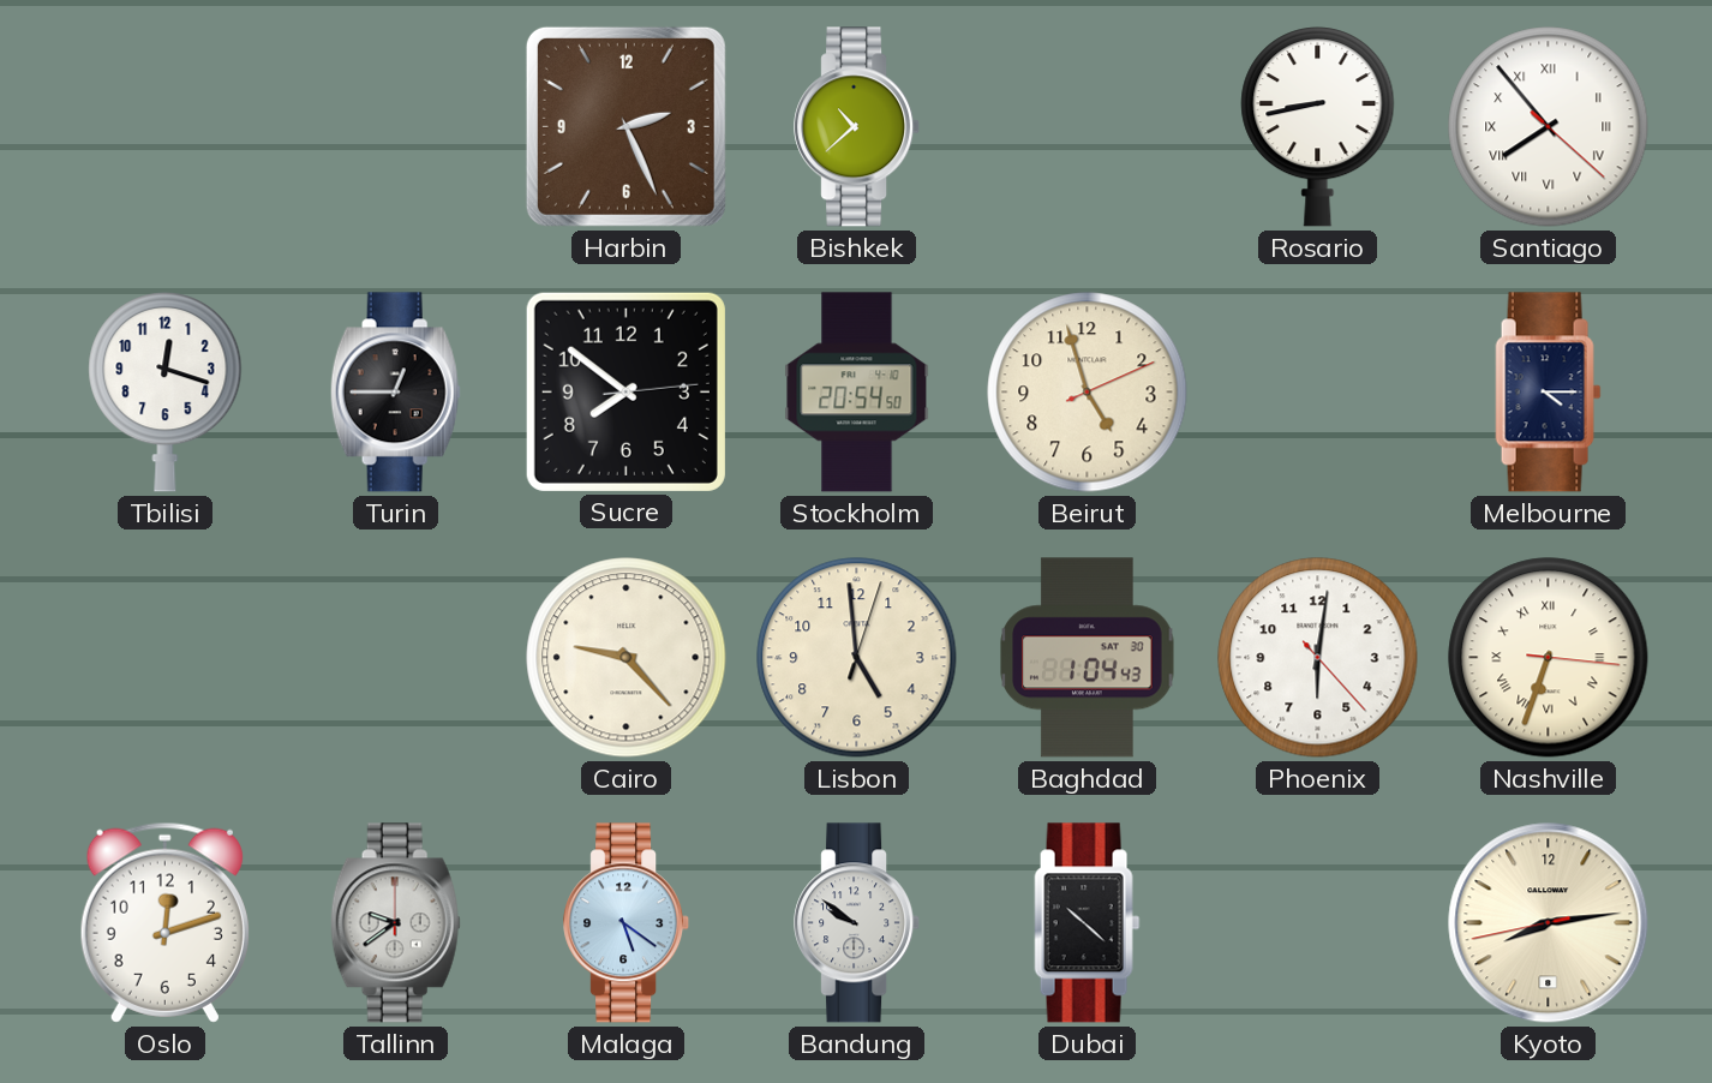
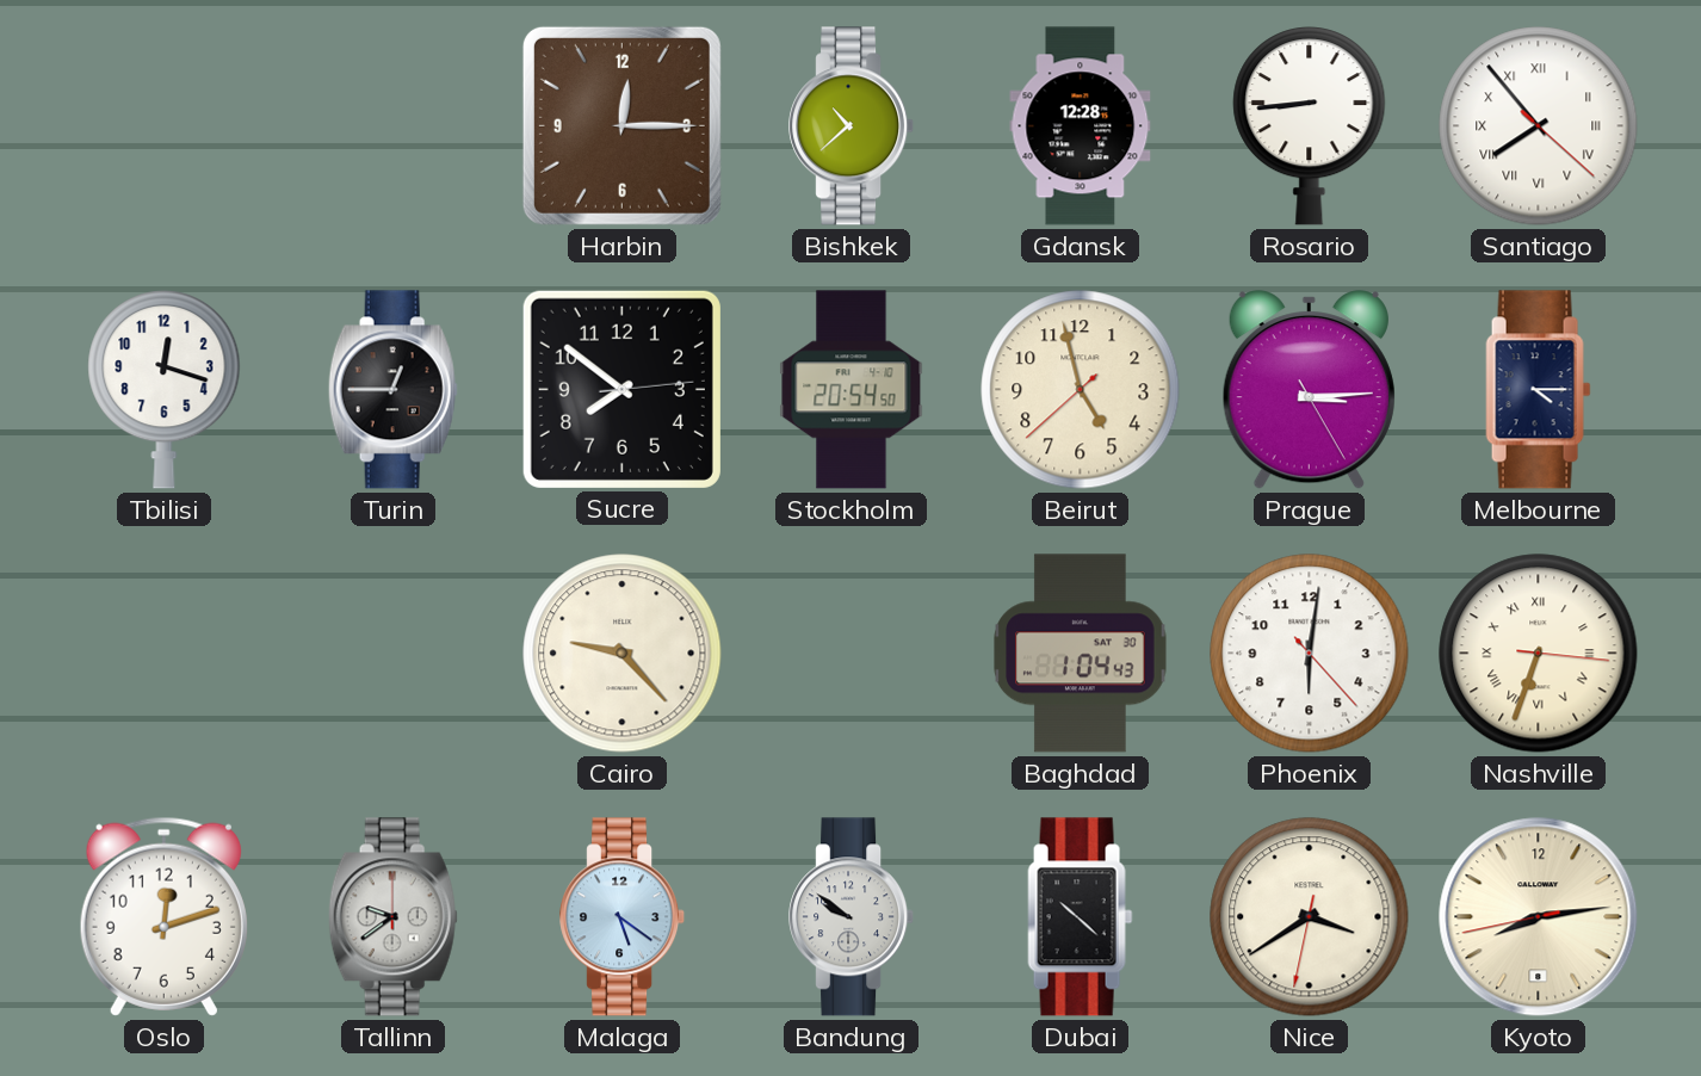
Harbin: 2:26 -> 12:15 (621, 125)
Gdansk: none -> 12:28 (1081, 126)
Rosario: 8:43 -> 8:44 (1310, 126)
Beirut: 4:57:11 -> 4:57:38 (1081, 390)
Prague: none -> 3:14 (1309, 390)
Lisbon: 4:59 -> none (857, 658)
Nice: none -> 3:39 (1310, 917)
